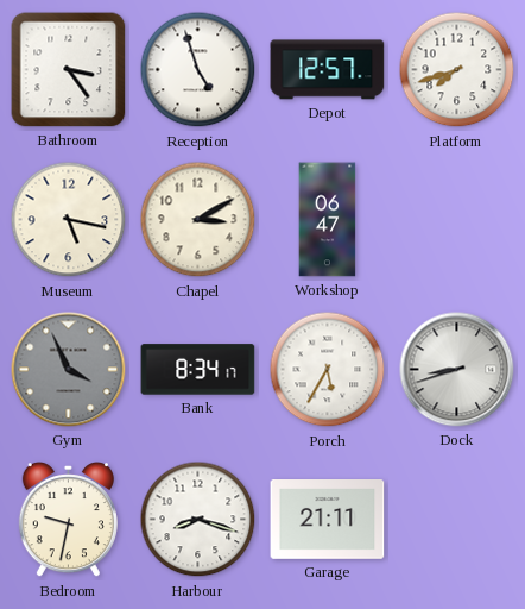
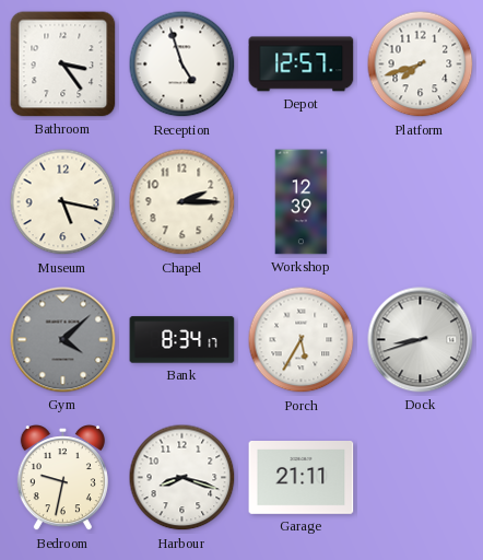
Chapel: 3:10 -> 2:15 (182, 202)
Workshop: 06:47 -> 12:39 (302, 202)
Gym: 3:56 -> 4:08 (63, 340)
